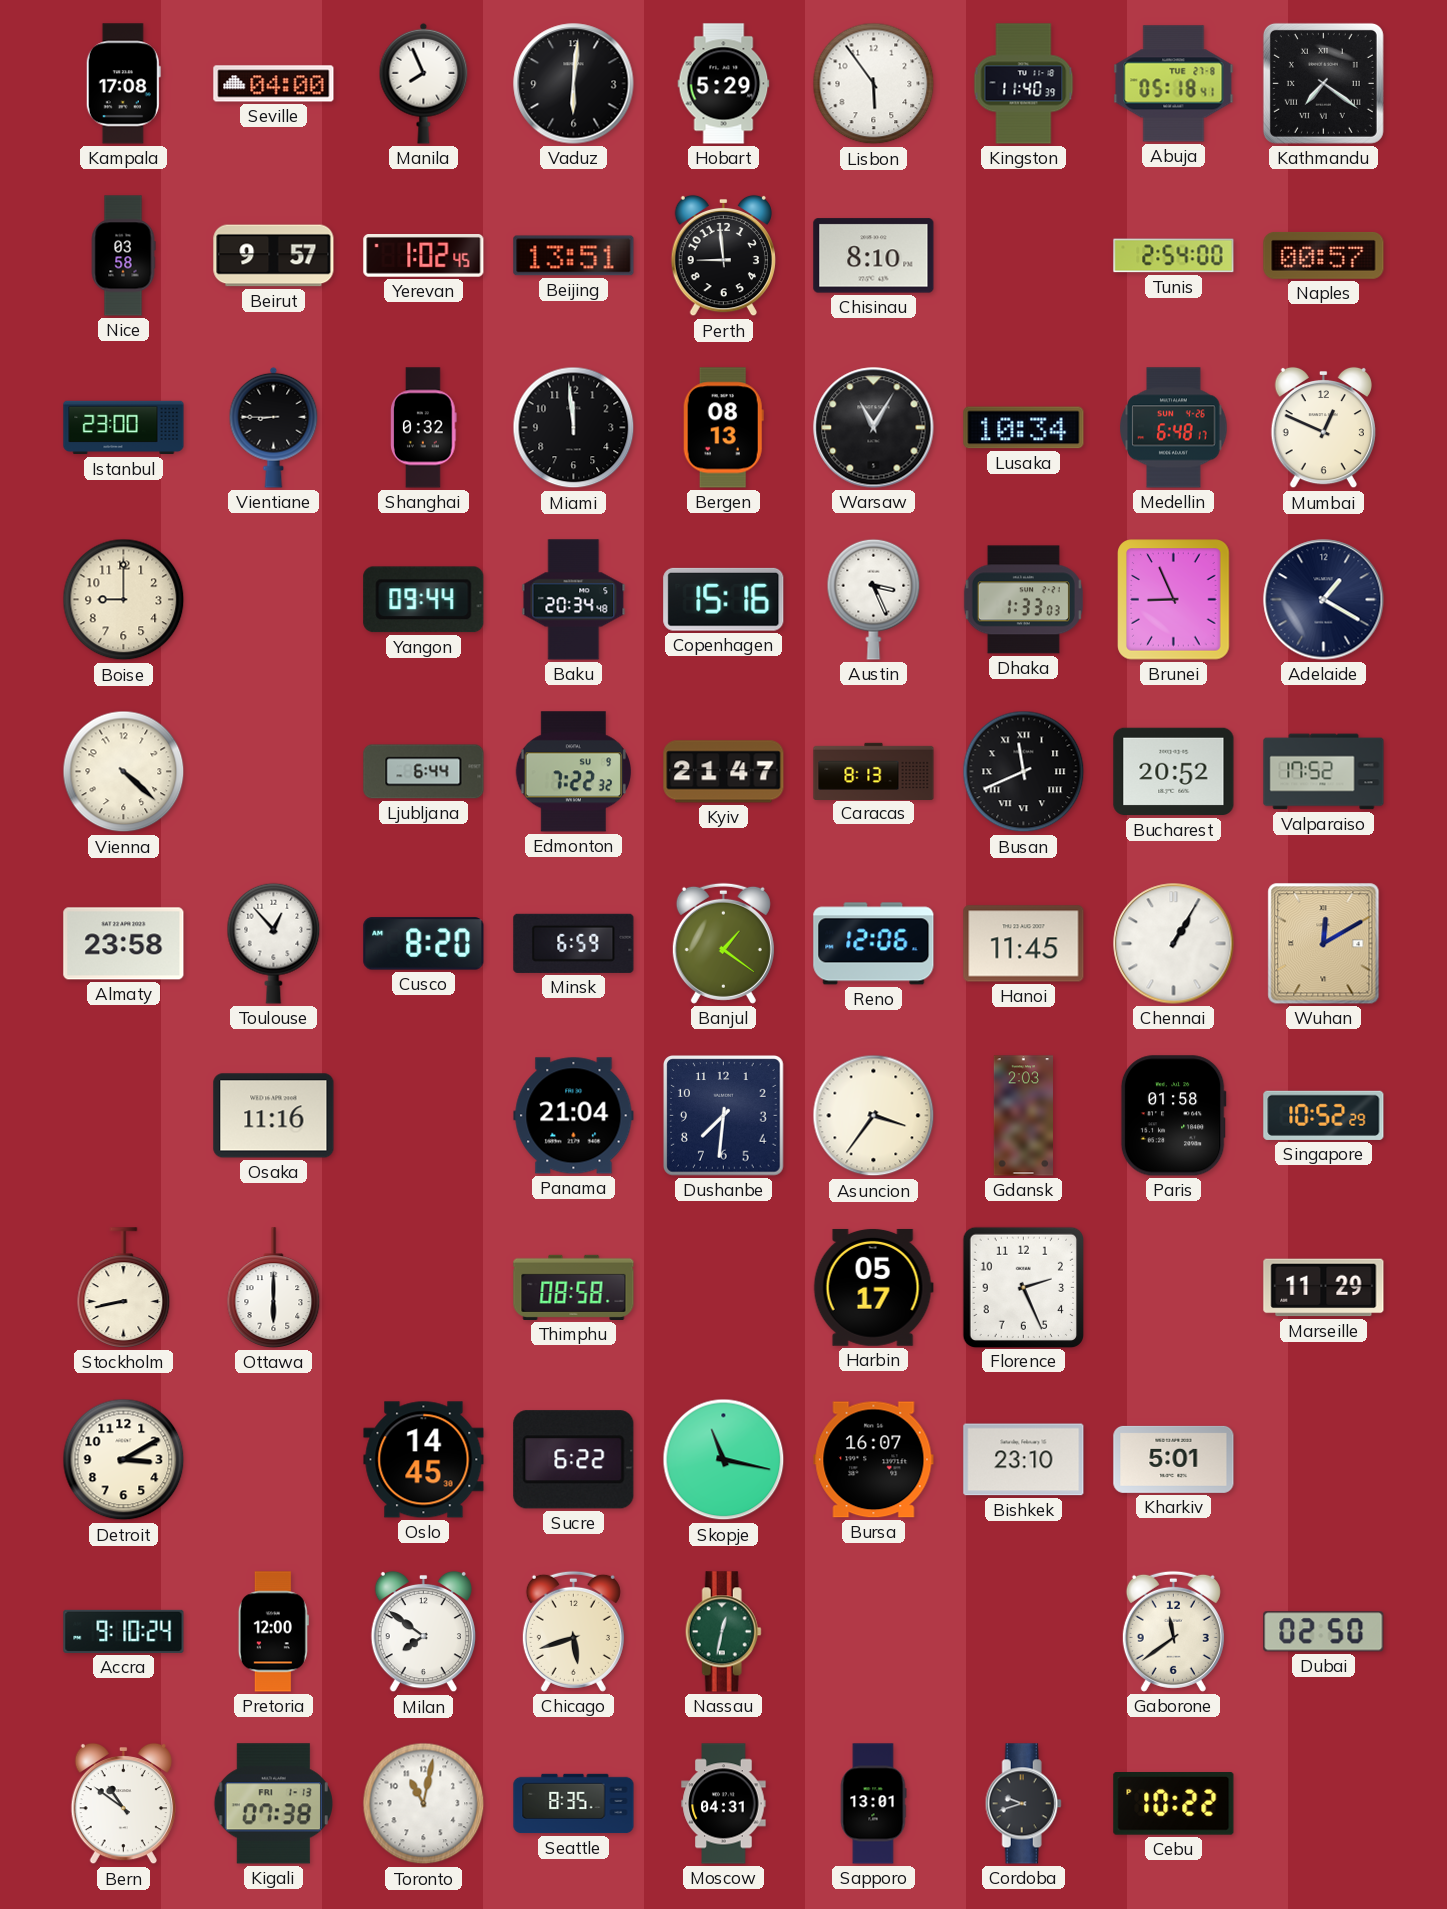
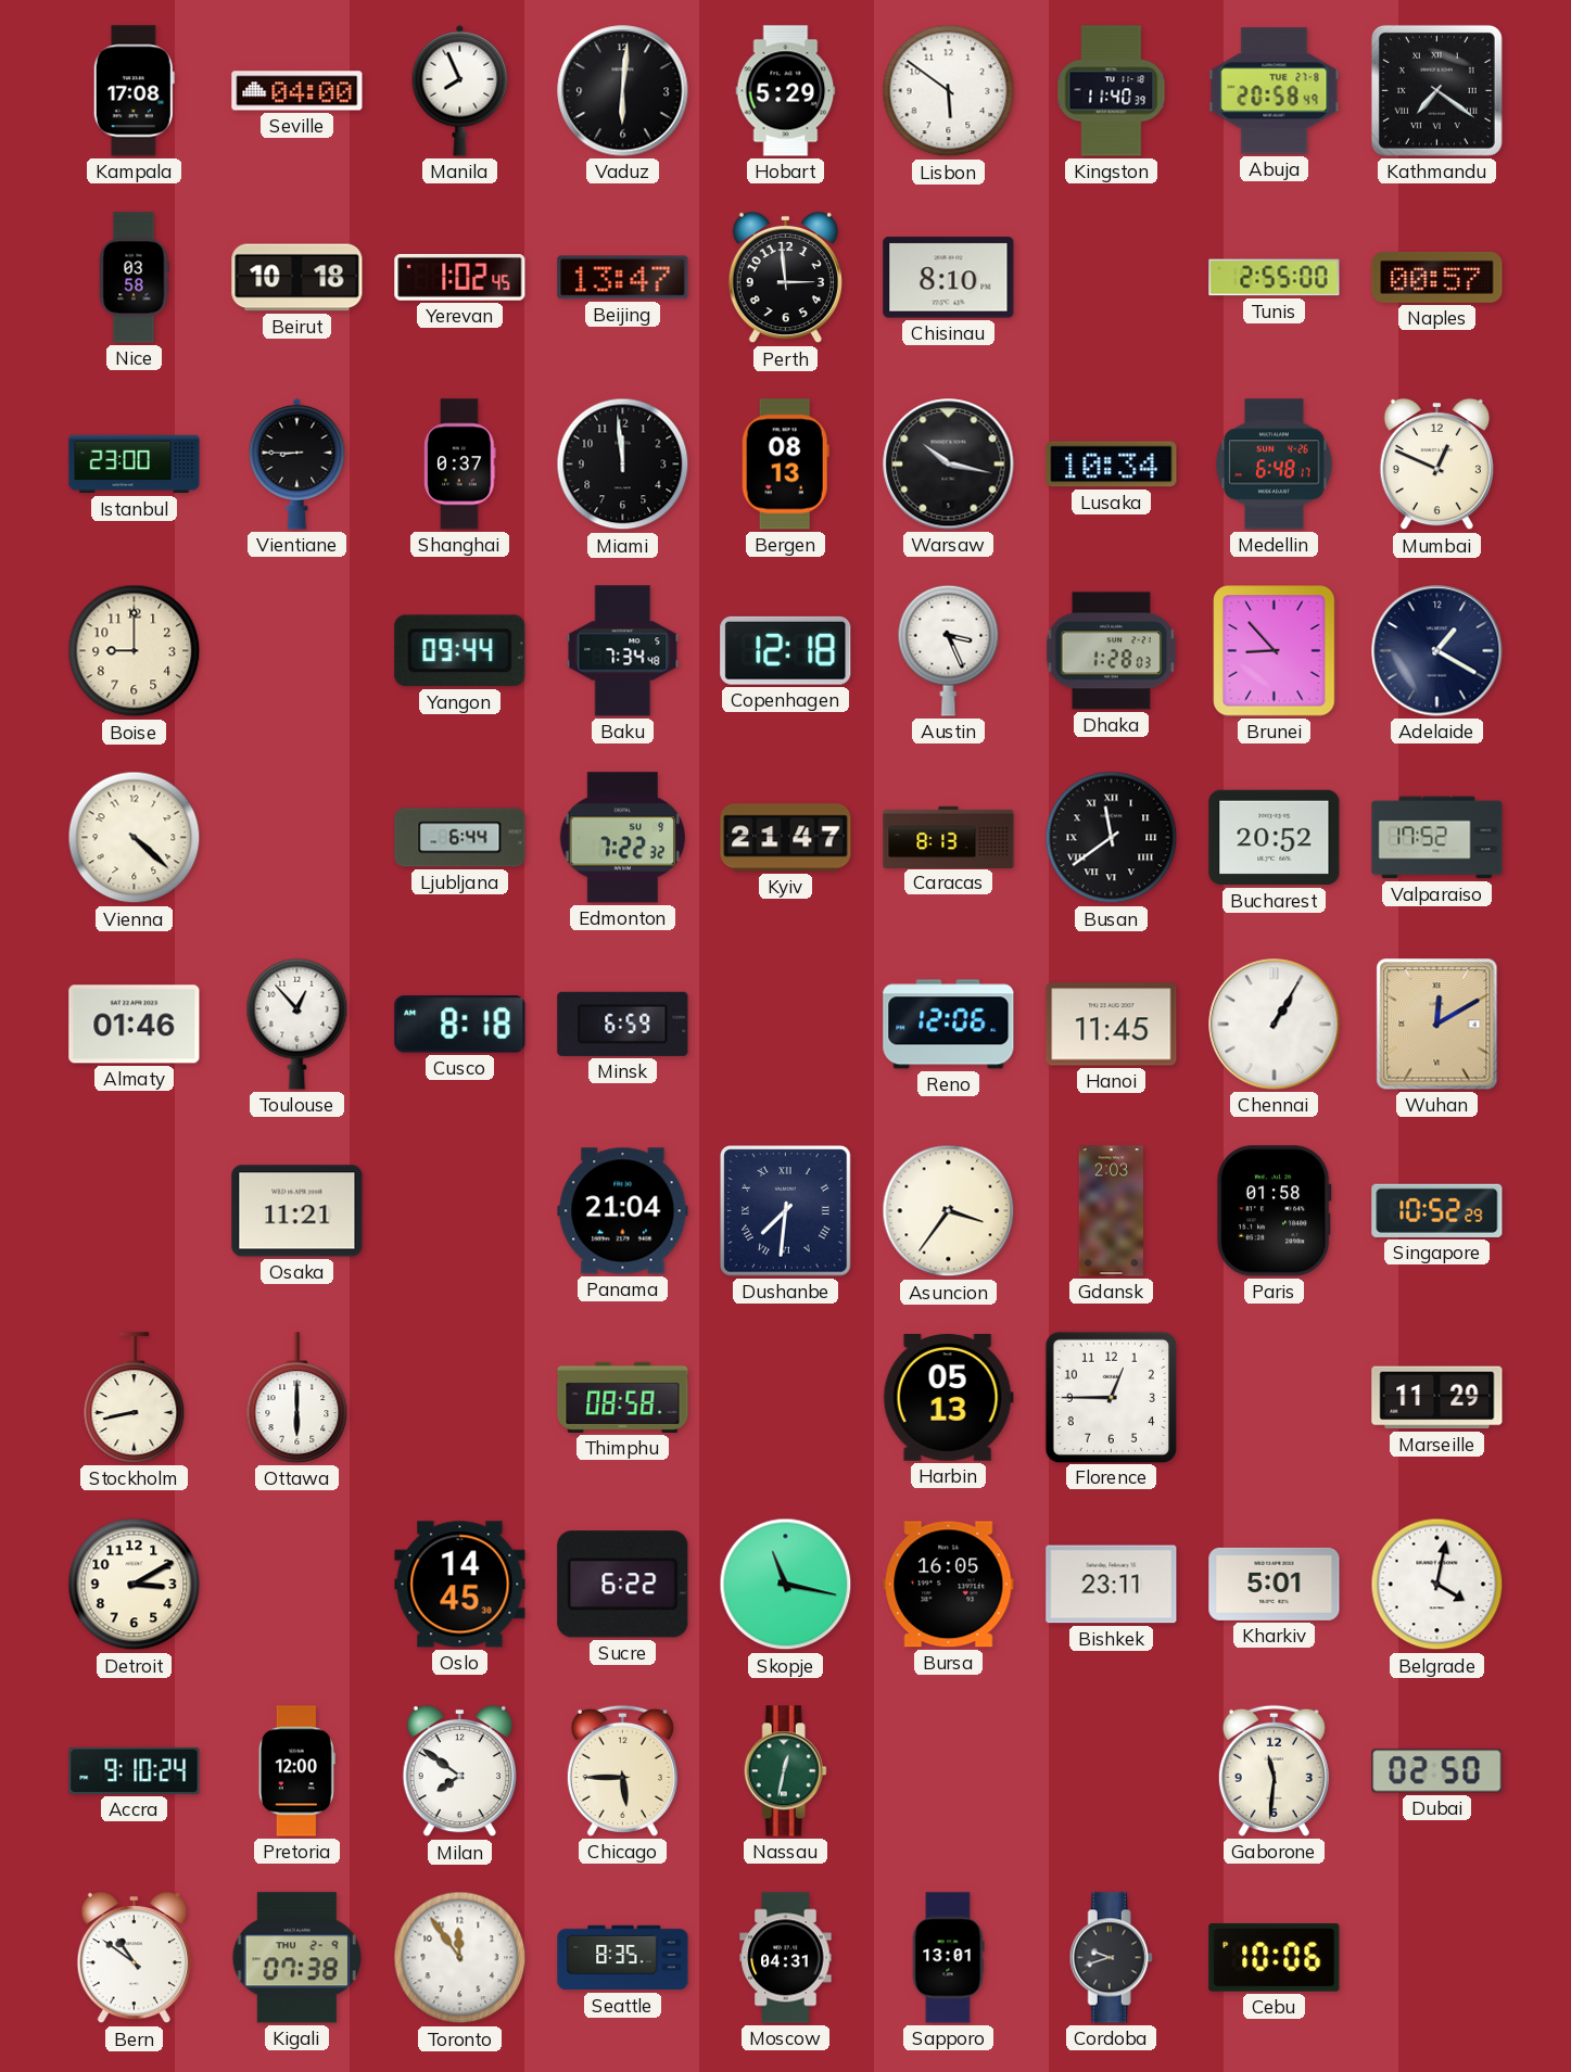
Lisbon: 5:54 -> 5:51 (949, 91)
Abuja: 05:18 -> 20:58 (1275, 91)
Beirut: 9:57 -> 10:18 (297, 278)
Beijing: 13:51 -> 13:47 (623, 278)
Perth: 8:59 -> 2:59 (785, 278)
Tunis: 2:54 -> 2:55 (1275, 278)
Shanghai: 0:32 -> 0:37 (460, 465)
Warsaw: 11:05 -> 10:17 (949, 465)
Baku: 20:34 -> 7:34 (623, 651)
Copenhagen: 15:16 -> 12:18 (786, 650)
Dhaka: 1:33 -> 1:28 (1111, 651)
Brunei: 8:56 -> 8:53 (1275, 651)
Busan: 11:41 -> 11:39 (1112, 838)
Almaty: 23:58 -> 01:46 (135, 1025)
Cusco: 8:20 -> 8:18 (460, 1025)
Banjul: 1:21 -> none (723, 943)
Osaka: 11:16 -> 11:21 (297, 1211)
Dushanbe numerals: Arabic -> Roman (786, 1211)
Harbin: 05:17 -> 05:13 (948, 1397)
Florence: 2:26 -> 12:45 (1111, 1397)
Bursa: 16:07 -> 16:05 (949, 1585)
Bishkek: 23:10 -> 23:11 (1112, 1585)
Belgrade: none -> 4:02 (1437, 1585)
Chicago: 5:42 -> 5:45 (622, 1770)
Gaborone: 11:39 -> 11:31 (1274, 1770)
Kigali date: FRI 1-13 -> THU 2-9 (296, 1958)
Toronto: 11:02 -> 11:54 (460, 1958)
Cebu: 10:22 -> 10:06 (1275, 1958)
